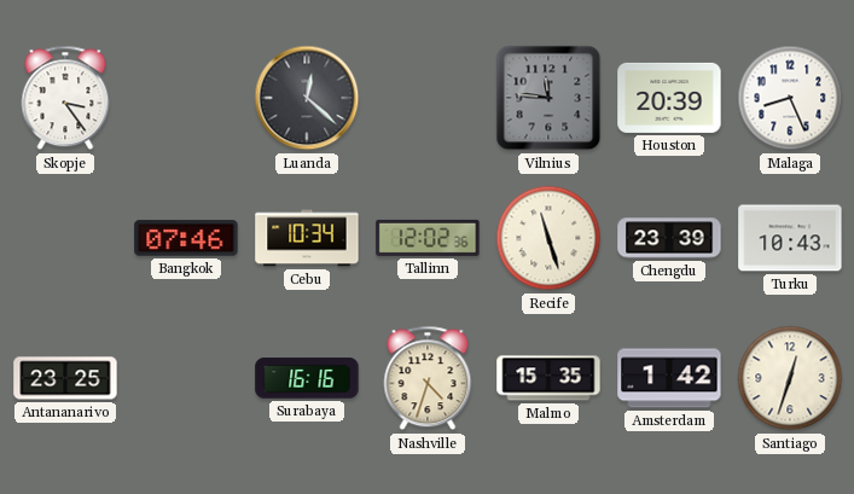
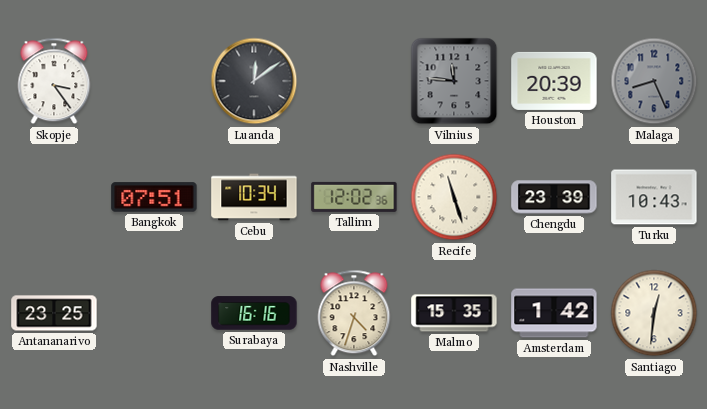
Luanda: 12:22 -> 12:09 (254, 81)
Malaga dial: white -> grey (654, 81)
Bangkok: 07:46 -> 07:51 (154, 197)
Santiago: 12:33 -> 12:31 (654, 313)
